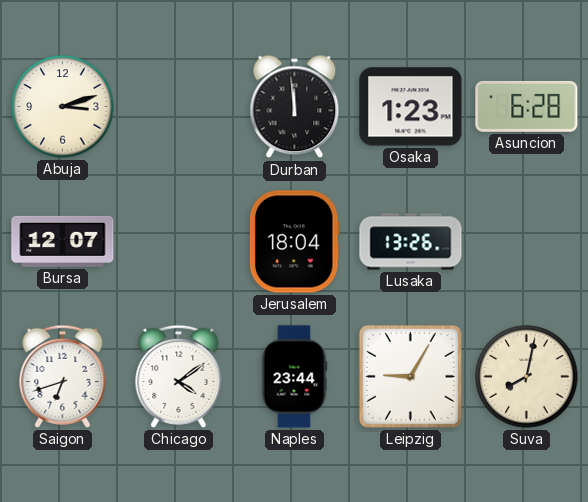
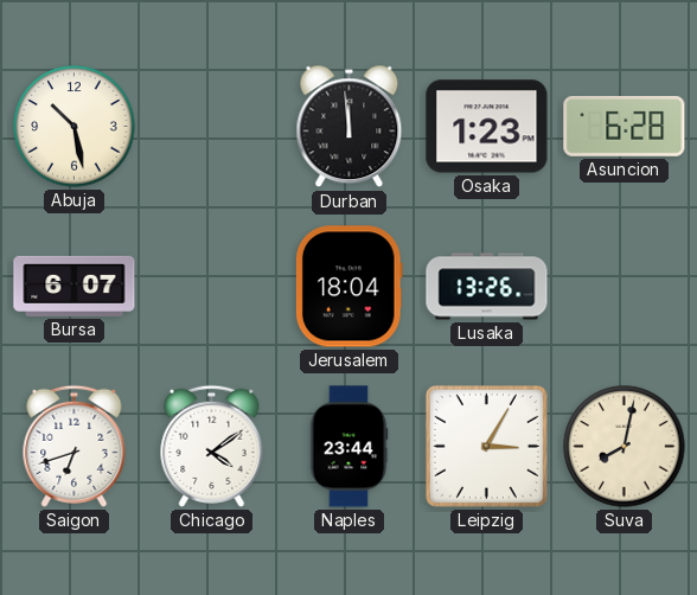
Abuja: 3:12 -> 10:28 (75, 127)
Bursa: 12:07 -> 6:07 (75, 286)
Leipzig: 9:05 -> 3:05 (486, 446)
